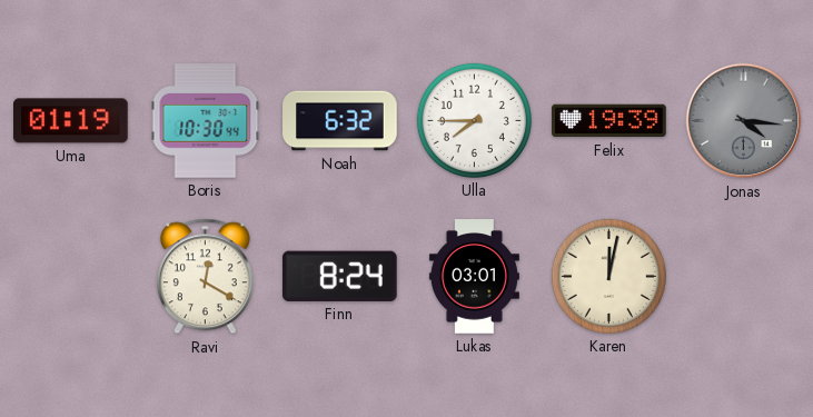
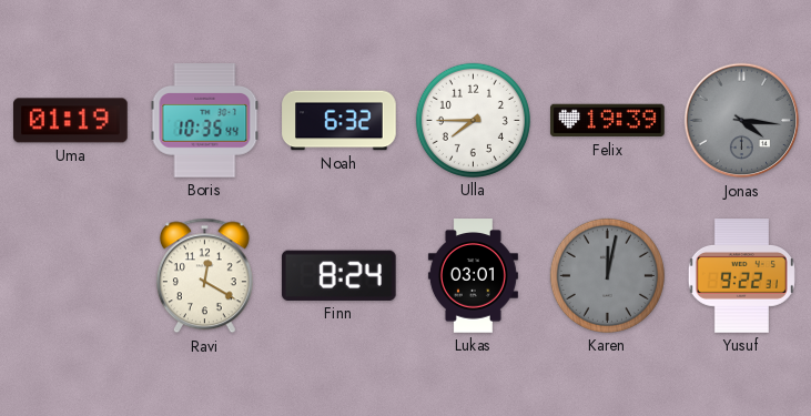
Boris: 10:30 -> 10:35 (205, 121)
Karen dial: cream -> grey (607, 275)
Yusuf: none -> 9:22 (741, 276)
